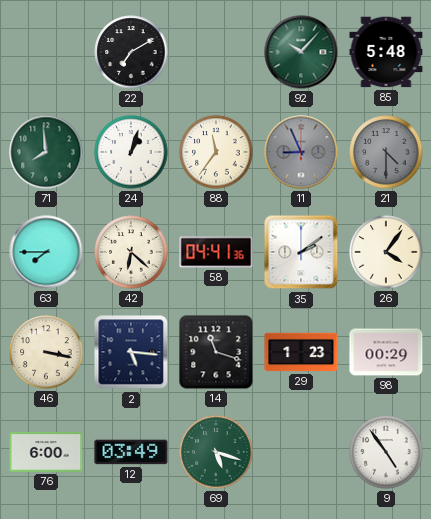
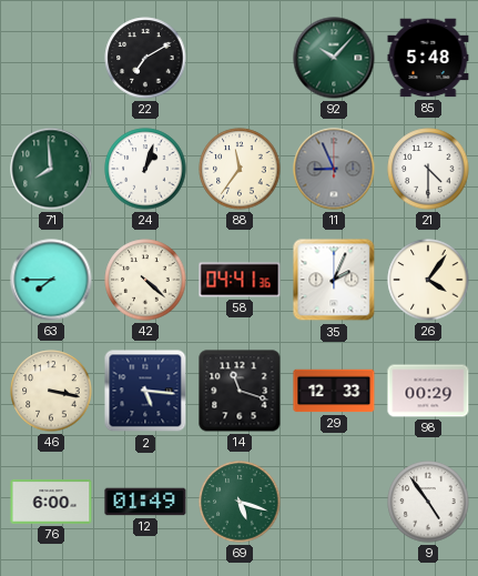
21 dial: grey -> white (428, 169)
42: 6:22 -> 4:22 (145, 280)
35: 2:09 -> 2:04 (334, 280)
29: 1:23 -> 12:33 (334, 391)
12: 03:49 -> 01:49 (145, 502)
